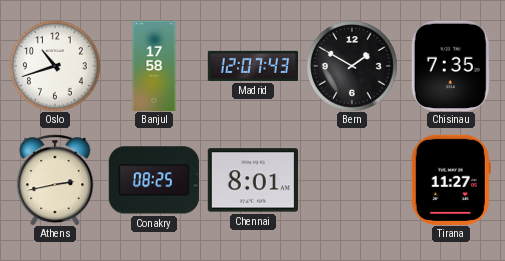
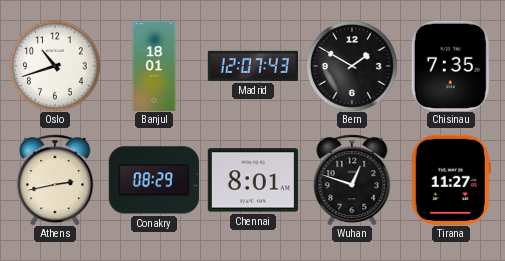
Banjul: 17:58 -> 18:01 (154, 66)
Conakry: 08:25 -> 08:29 (154, 180)
Wuhan: none -> 12:48 (352, 180)
